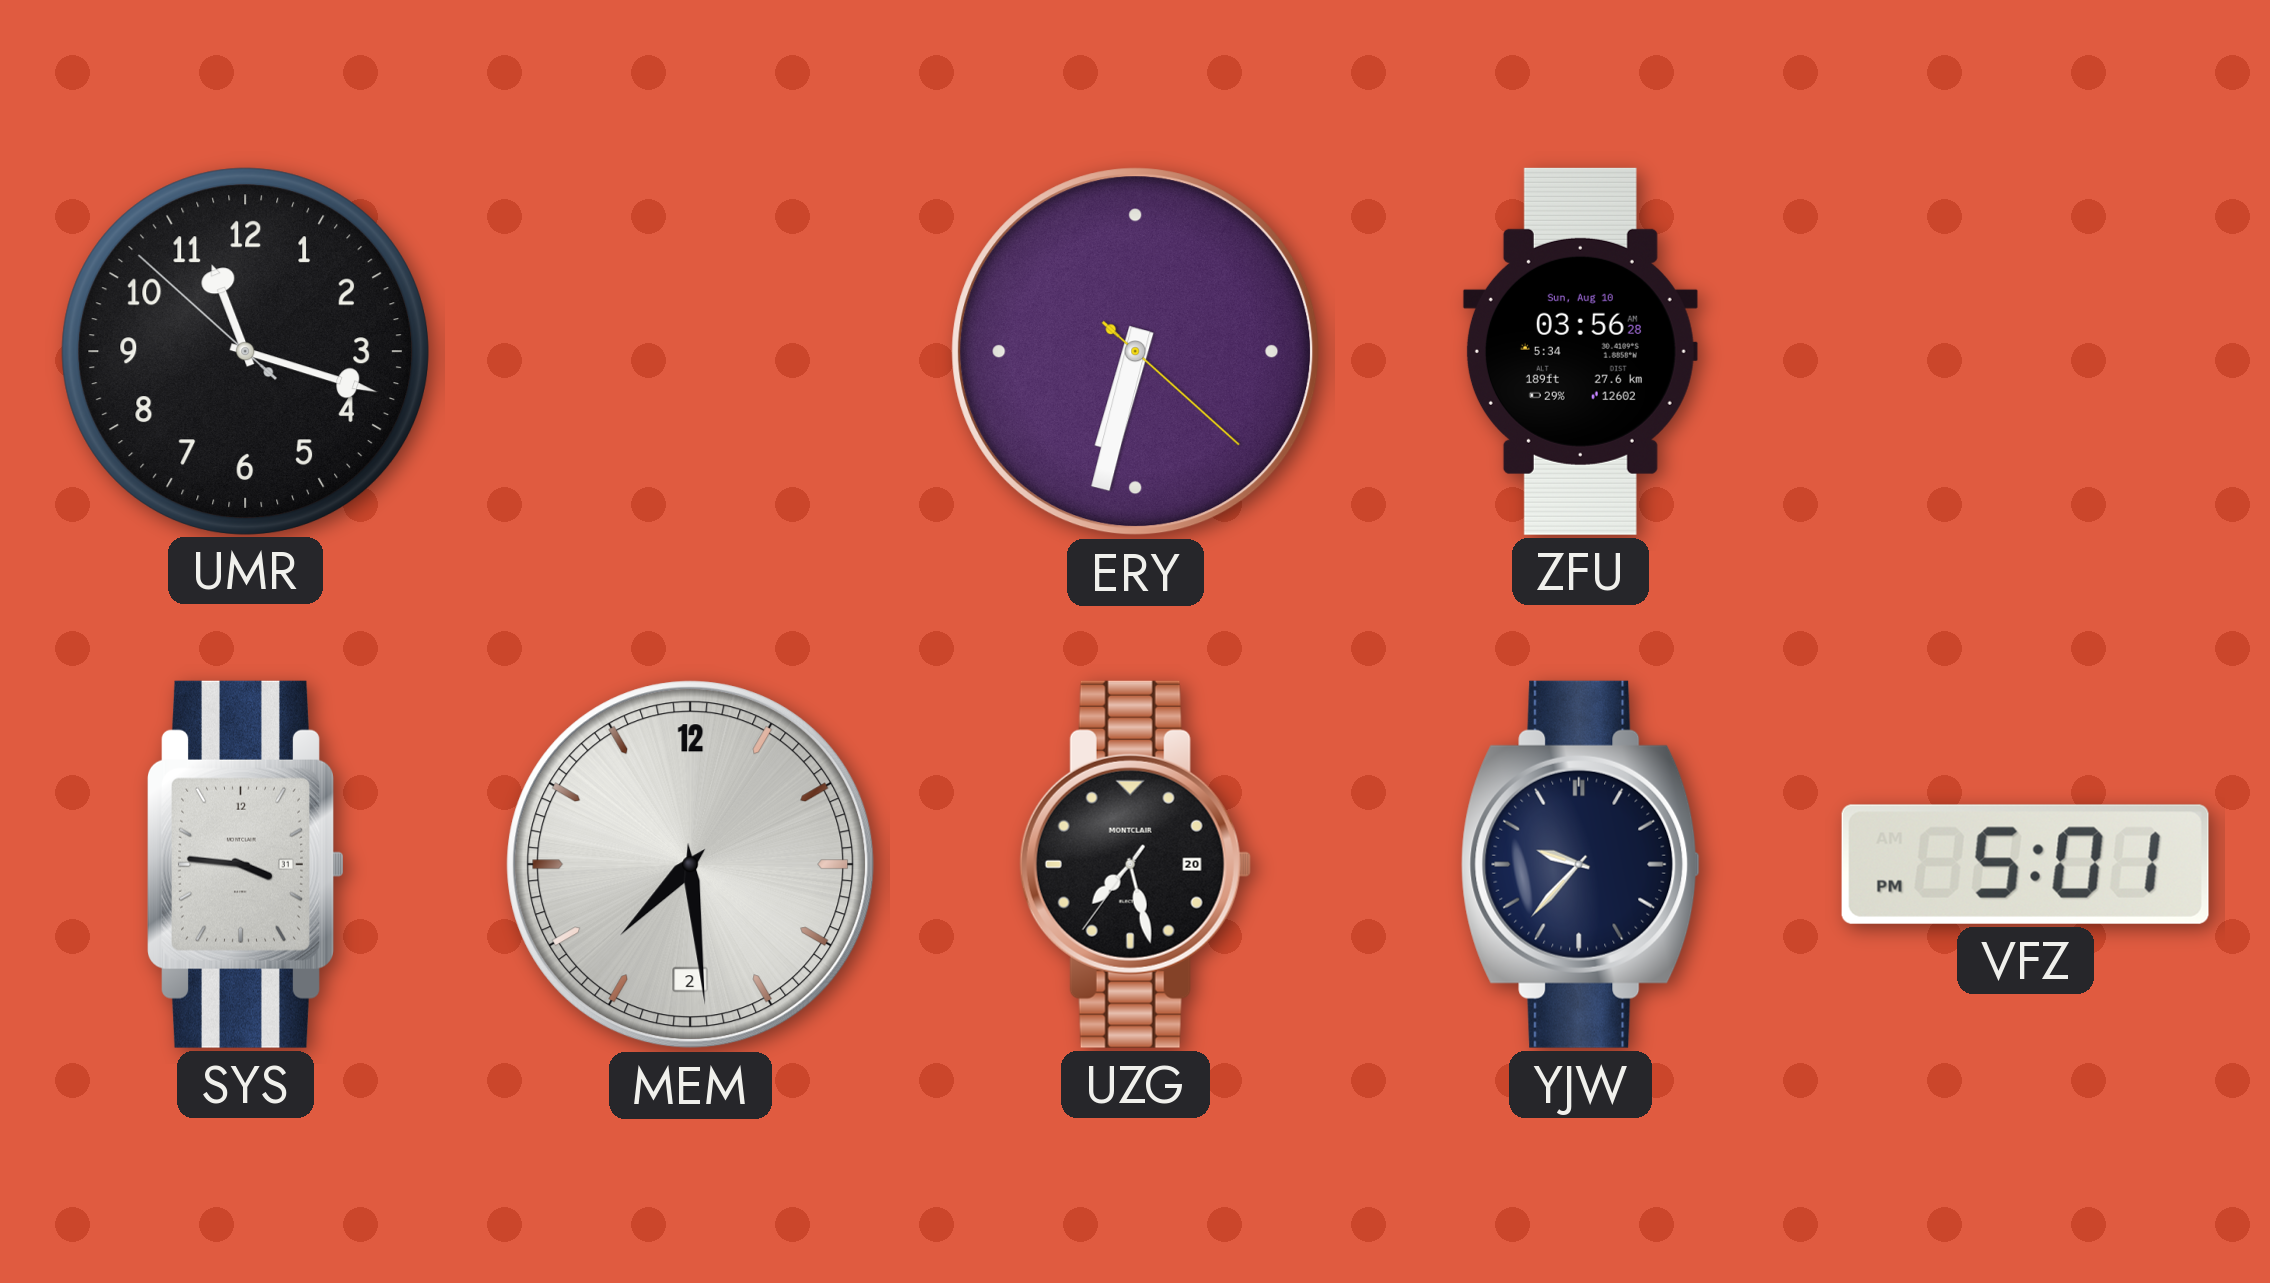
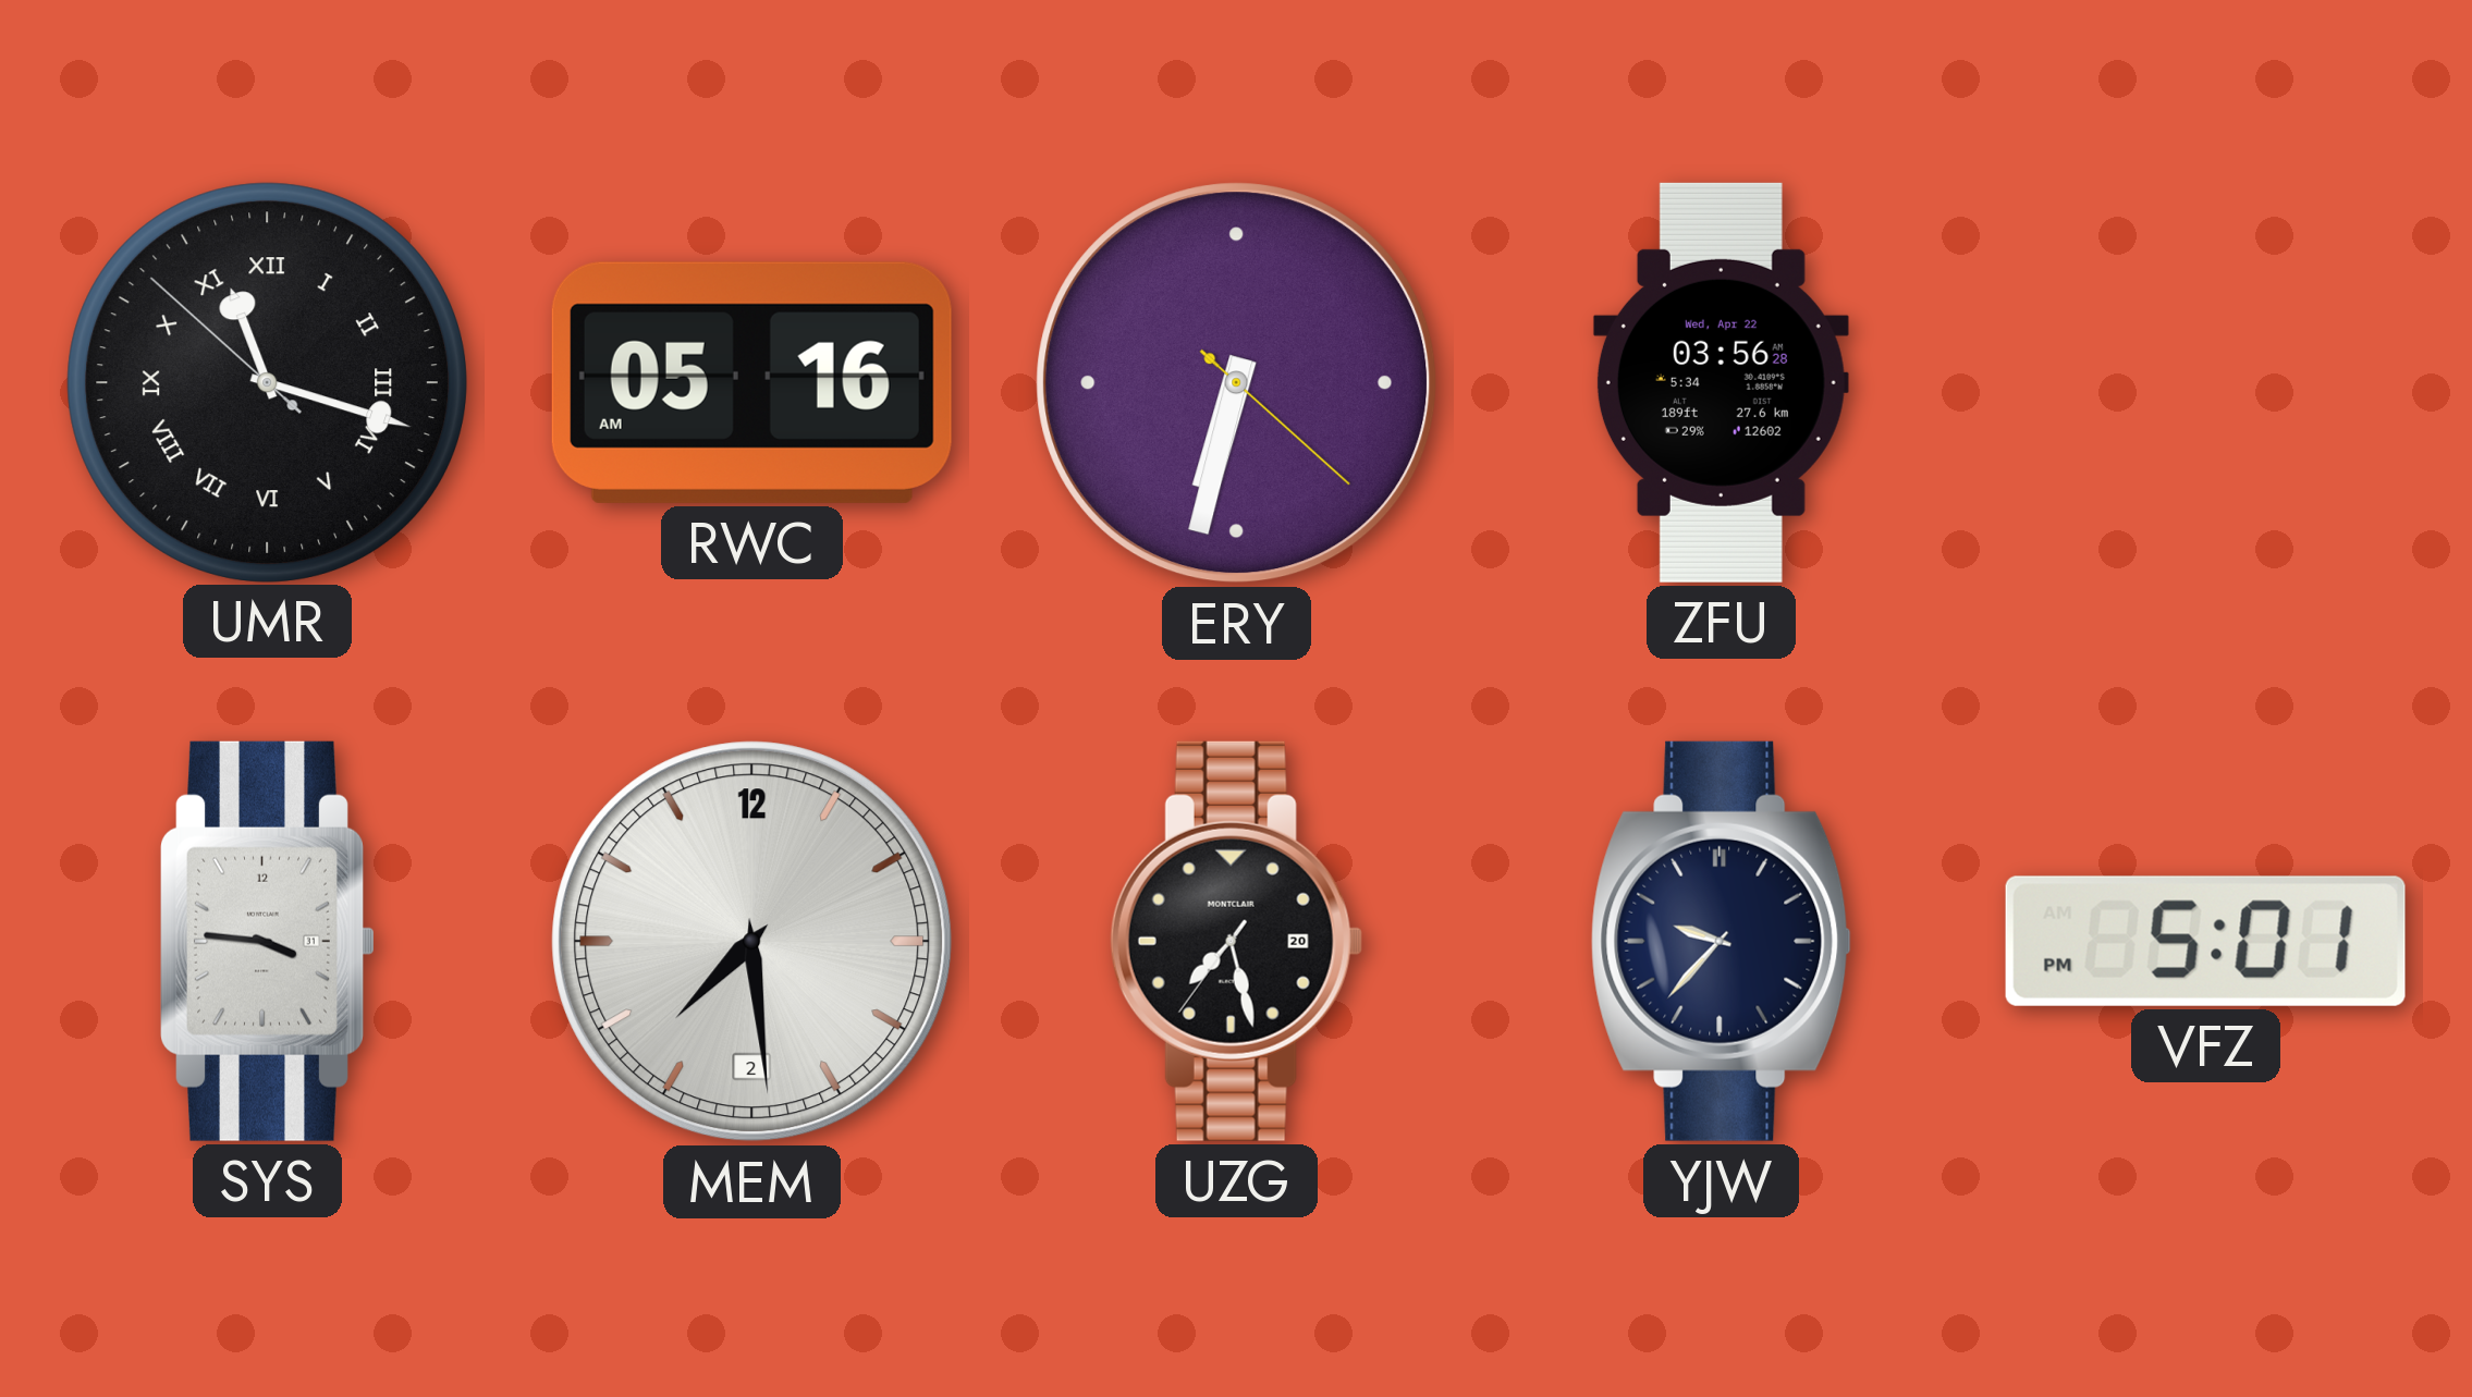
UMR numerals: Arabic -> Roman (267, 382)
RWC: none -> 05:16 (751, 382)
ZFU date: Sun, Aug 10 -> Wed, Apr 22 (1721, 382)
